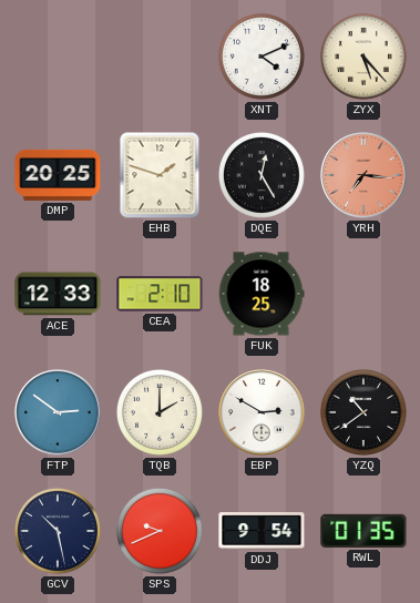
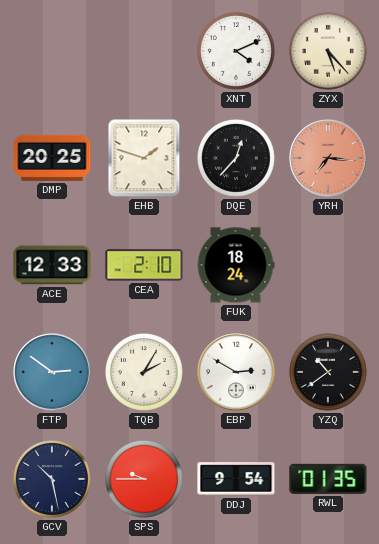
DQE: 12:25 -> 12:37 (236, 158)
FUK: 18:25 -> 18:24 (236, 265)
TQB: 2:00 -> 2:05 (144, 372)
SPS: 9:41 -> 9:45 (144, 479)
